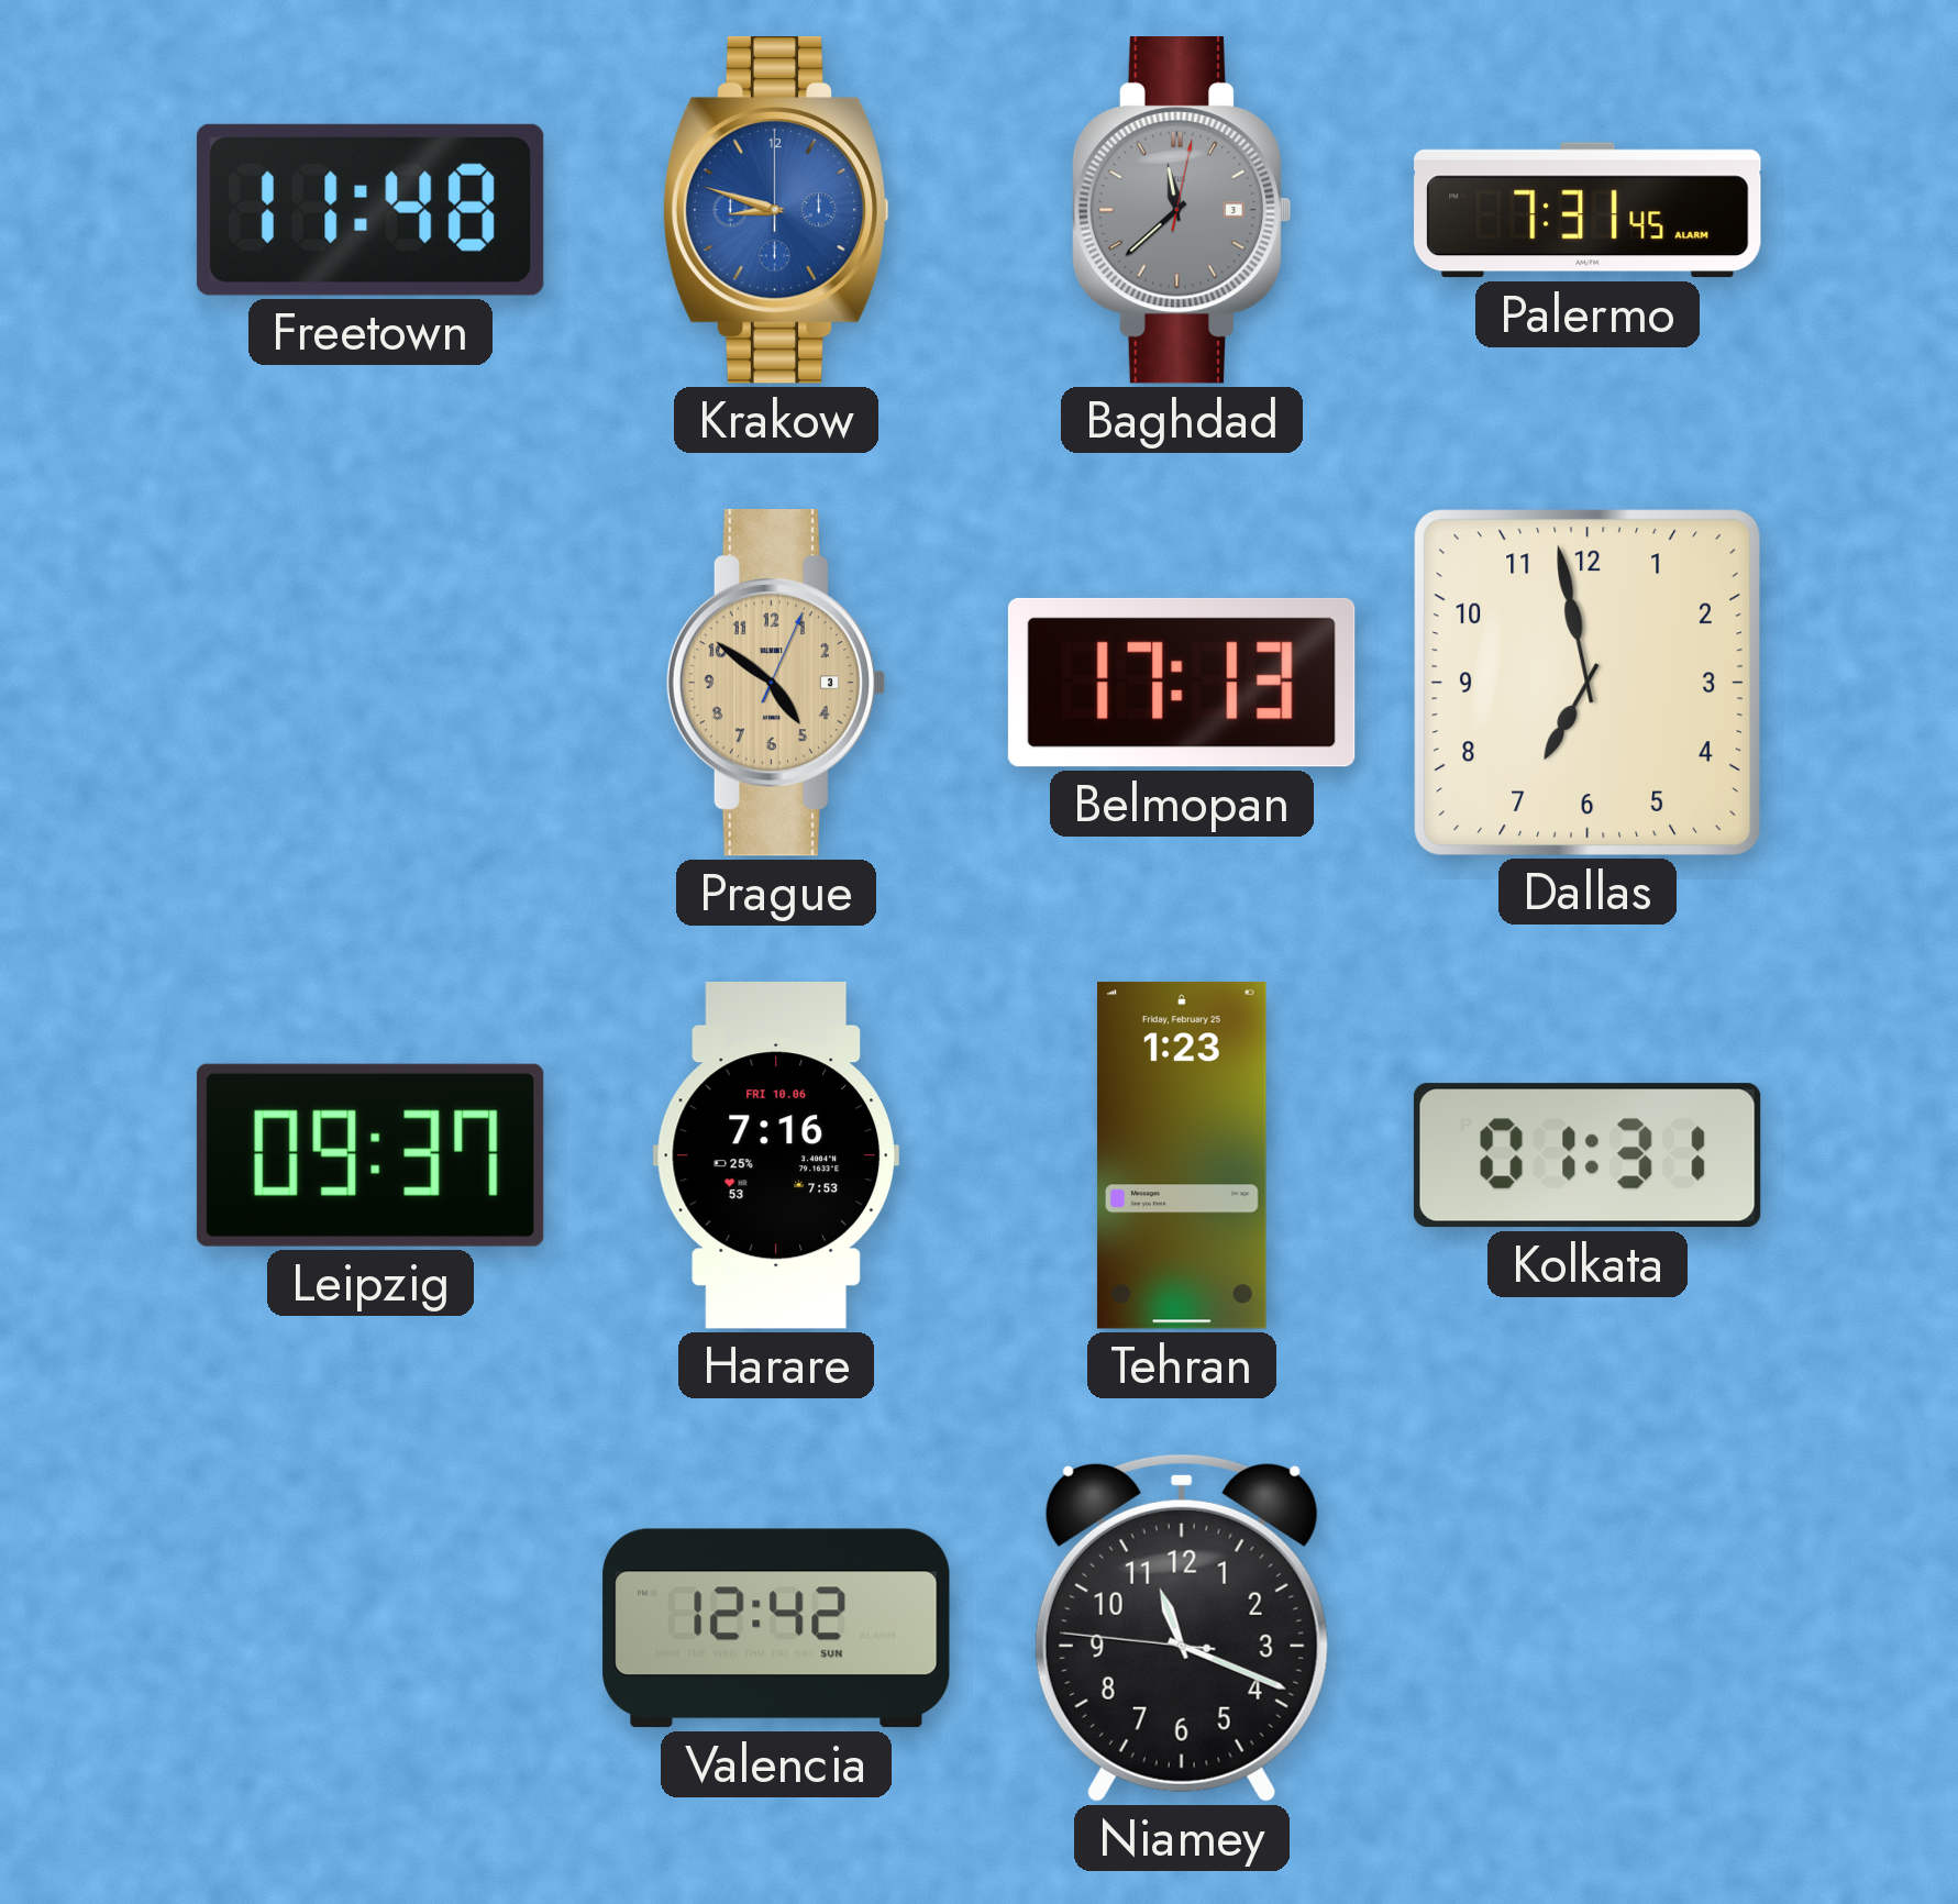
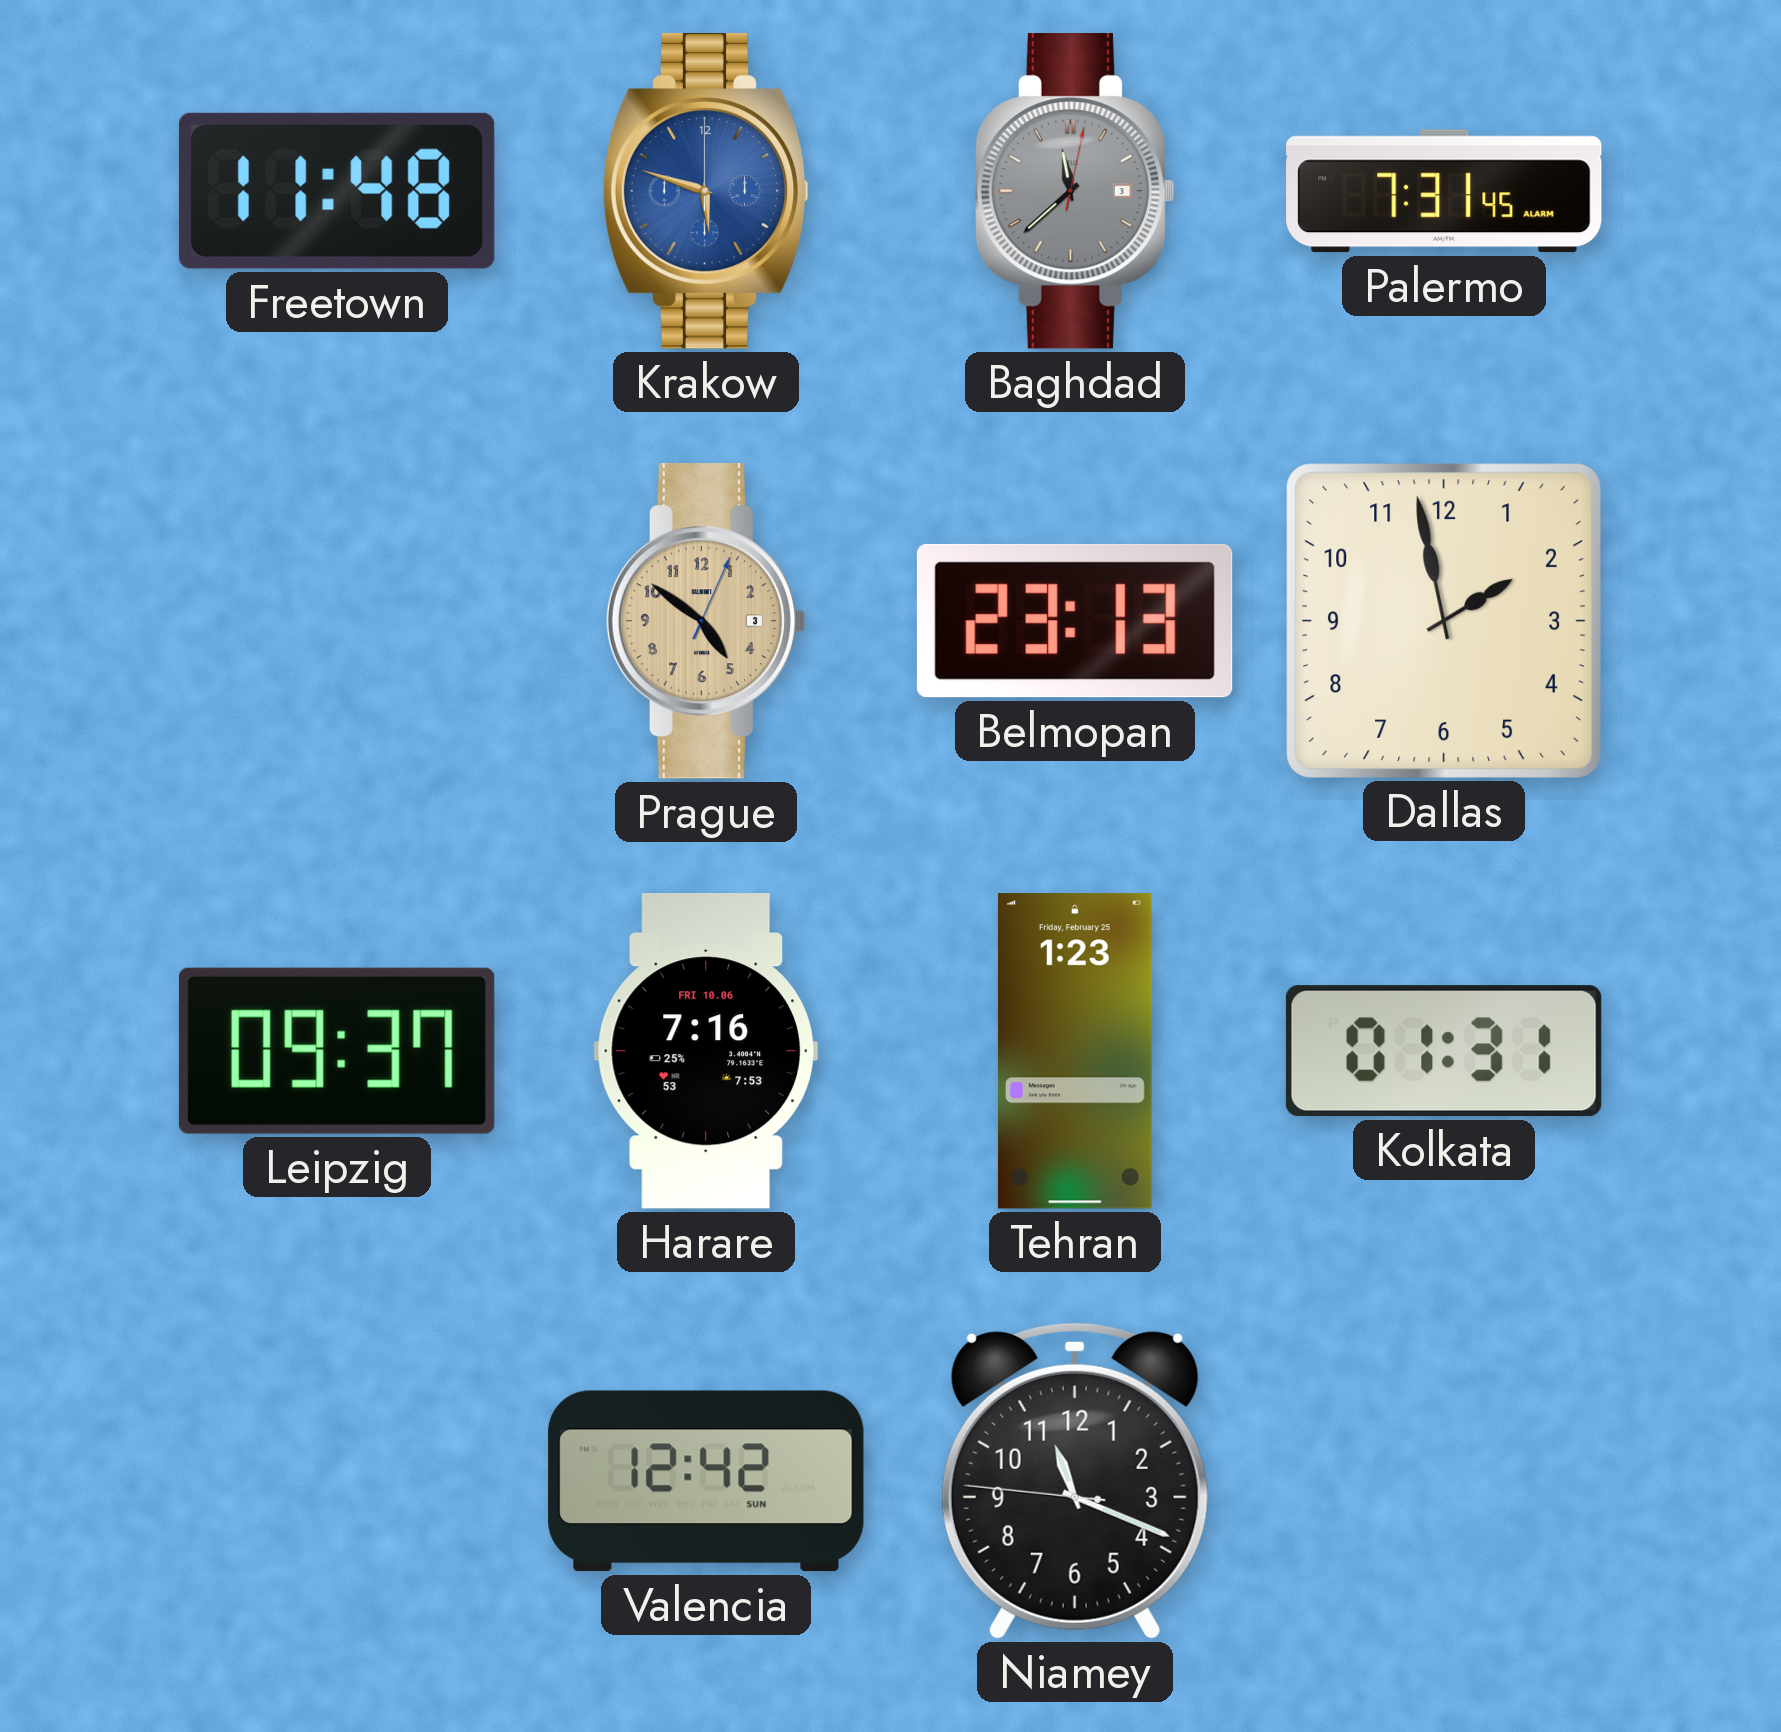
Krakow: 8:48 -> 5:48 (706, 192)
Belmopan: 17:13 -> 23:13 (1075, 621)
Dallas: 6:58 -> 1:58 (1444, 621)
